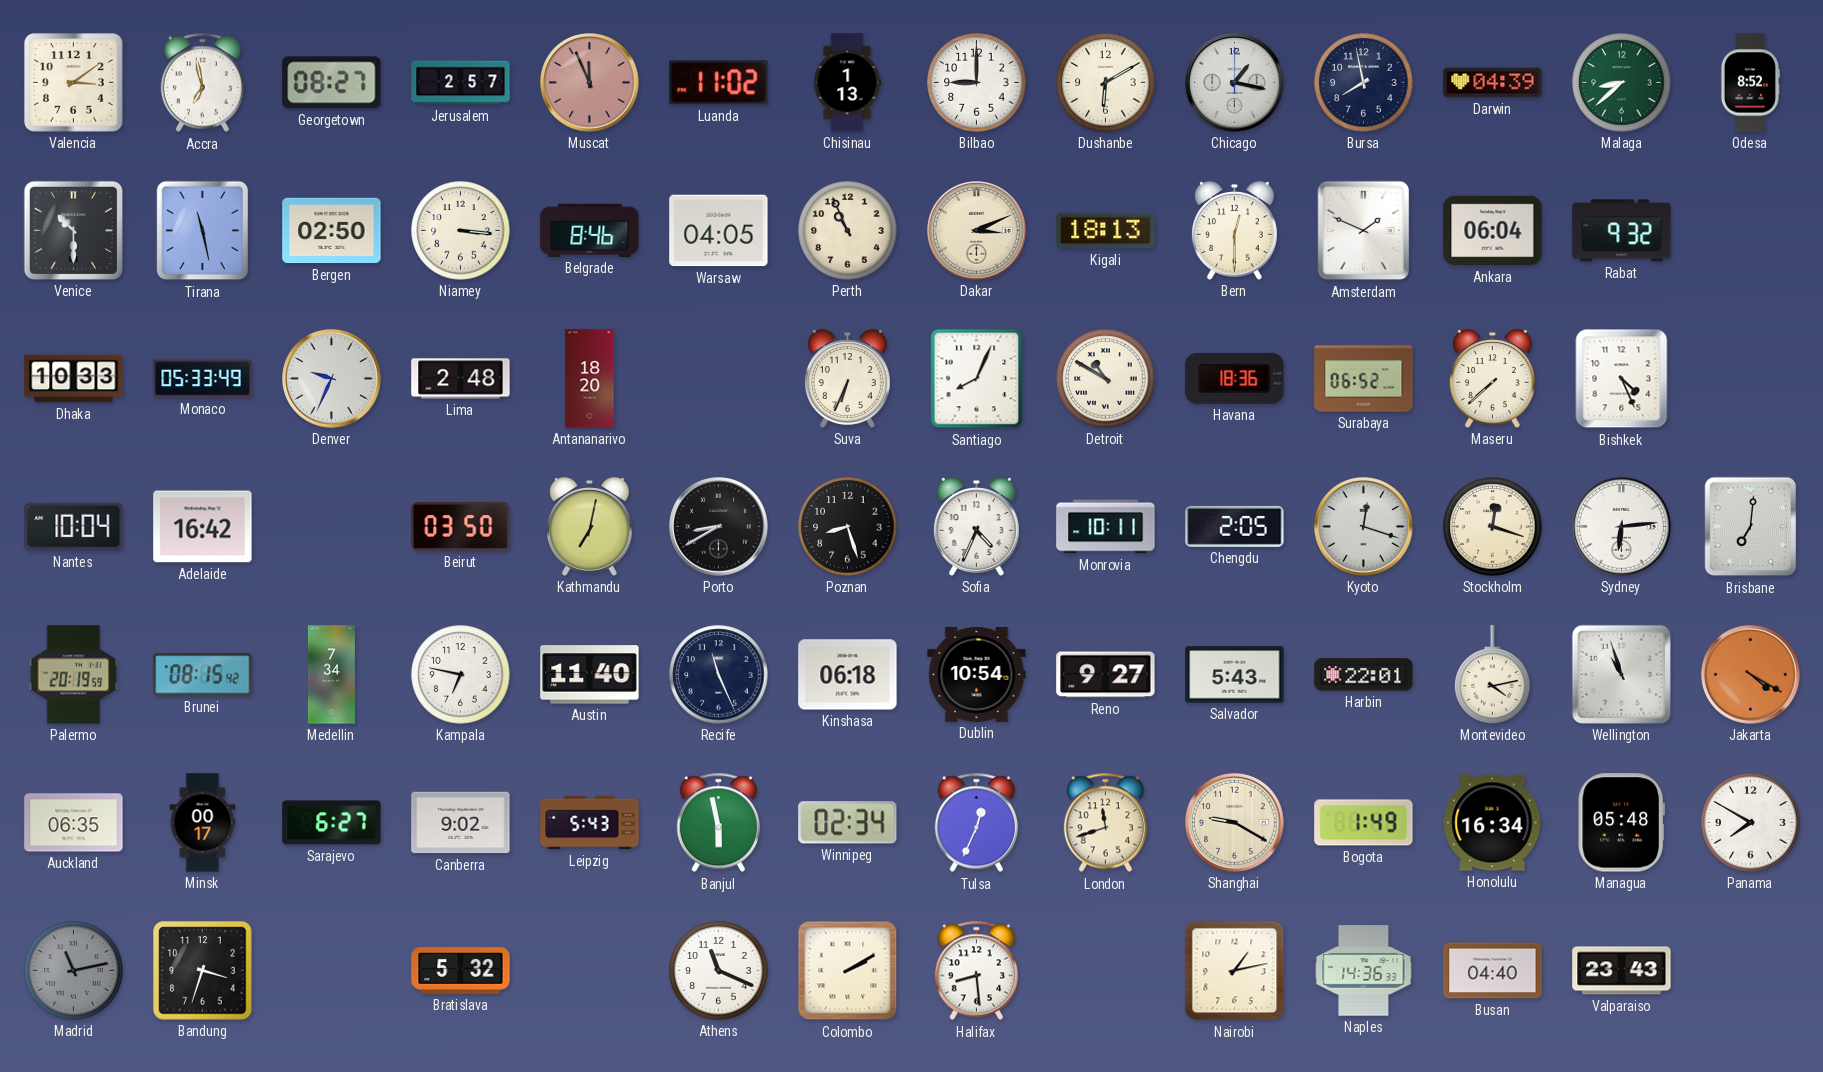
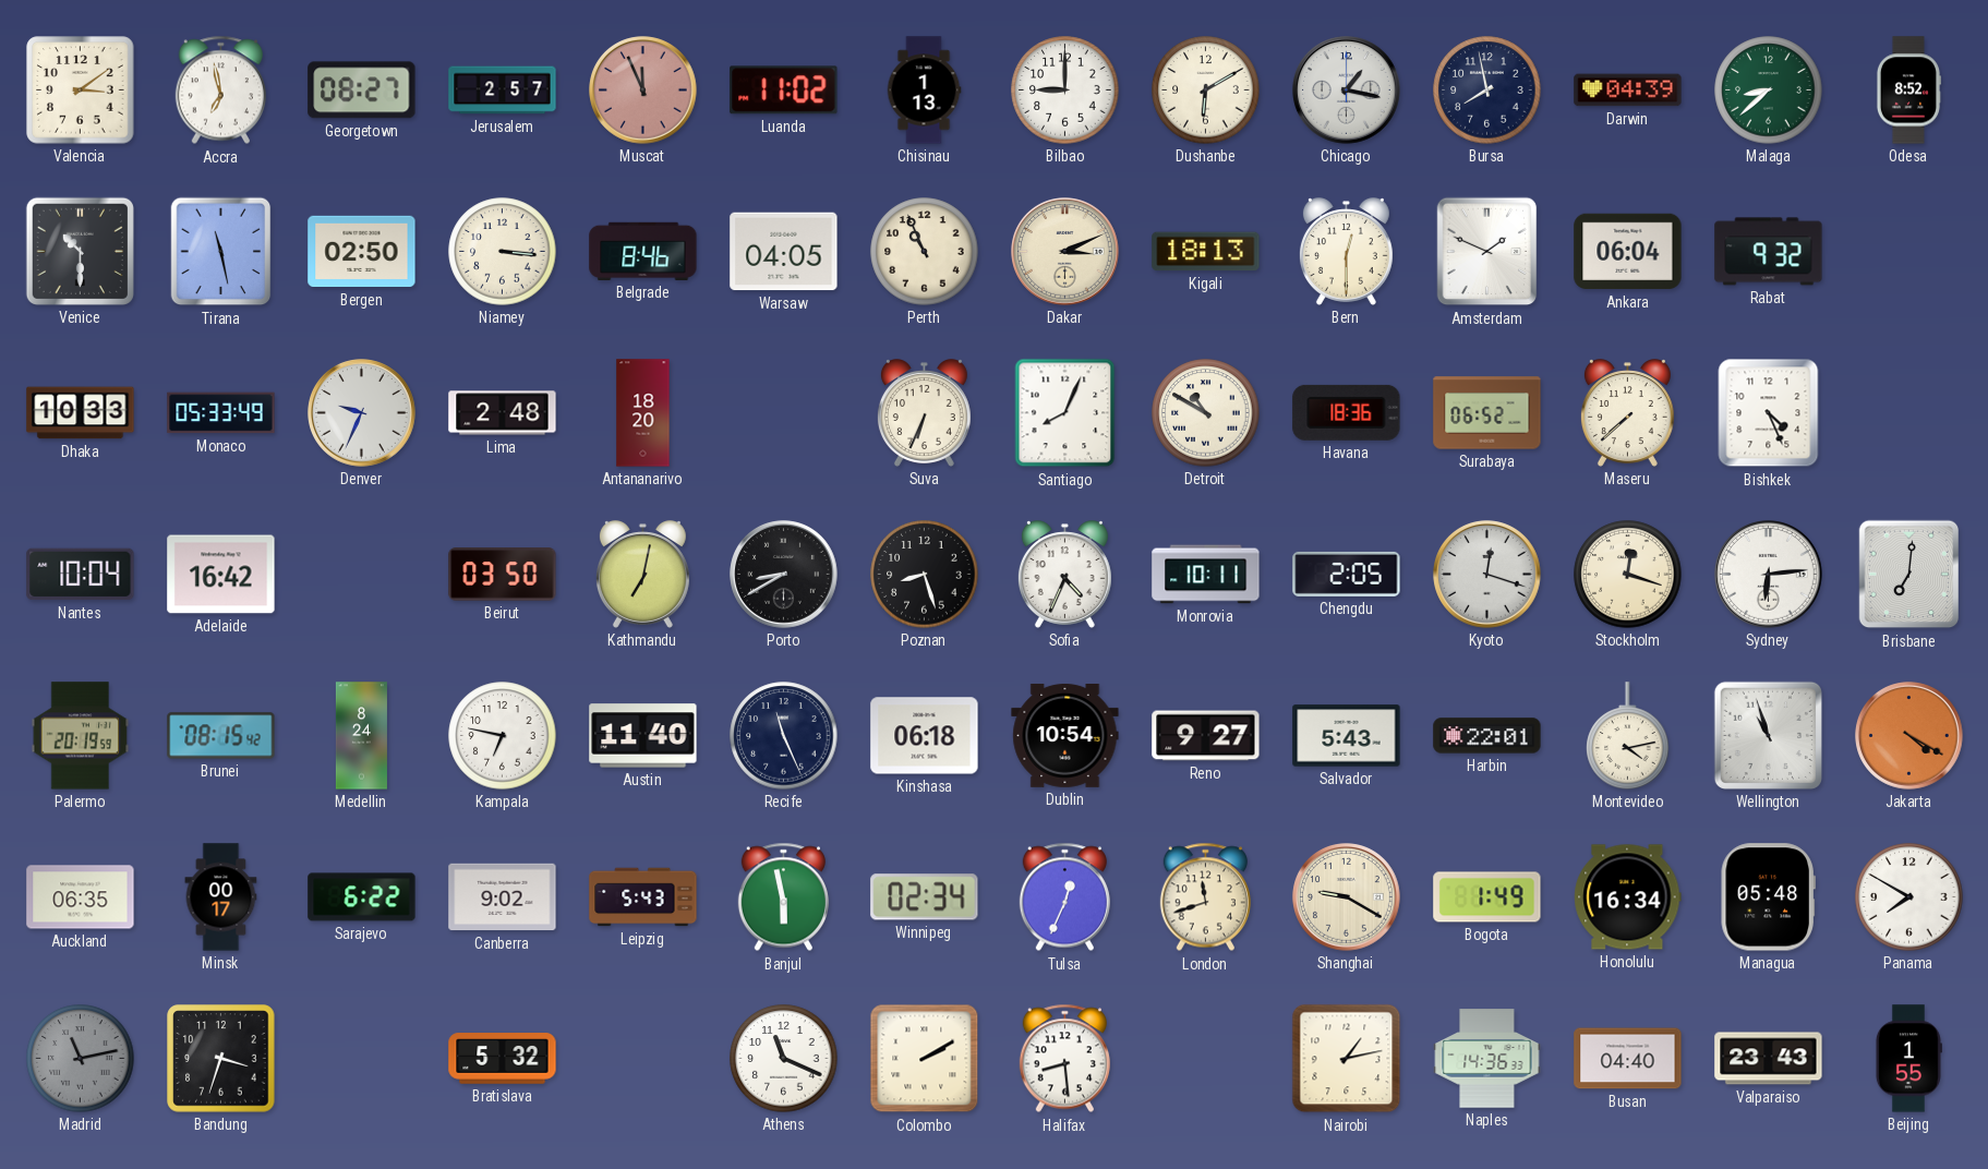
Medellin: 7:34 -> 8:24 (361, 736)
Sarajevo: 6:27 -> 6:22 (362, 897)
Beijing: none -> 1:55 (1908, 1059)
